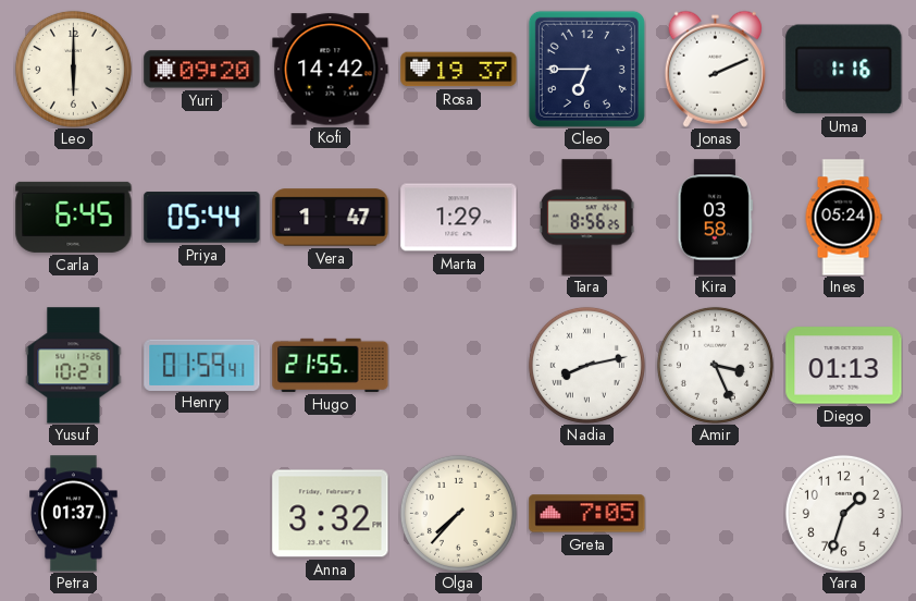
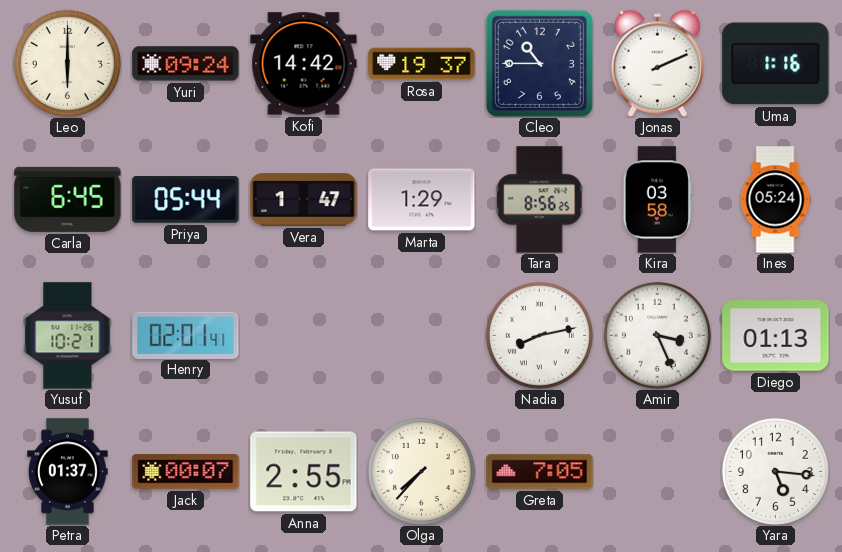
Yuri: 09:20 -> 09:24 (186, 64)
Cleo: 6:45 -> 10:45 (539, 63)
Henry: 01:59 -> 02:01 (186, 335)
Hugo: 21:55 -> none (331, 365)
Jack: none -> 00:07 (186, 472)
Anna: 3:32 -> 2:55 (304, 472)
Yara: 1:33 -> 5:16 (775, 471)
